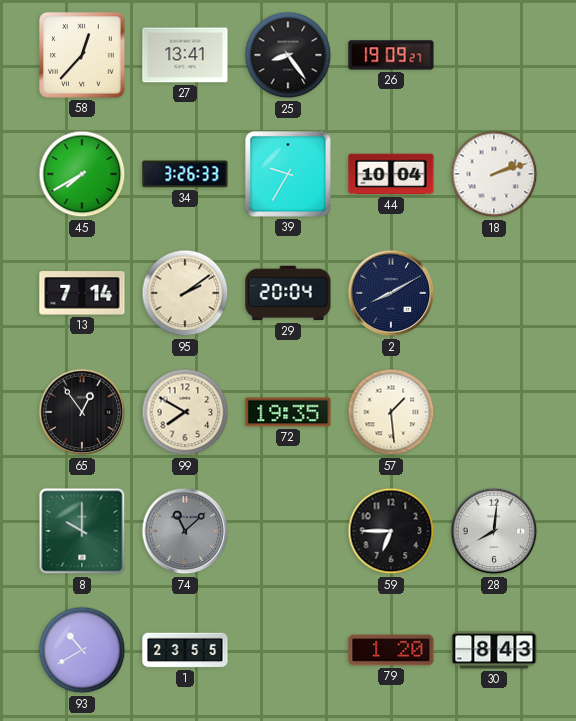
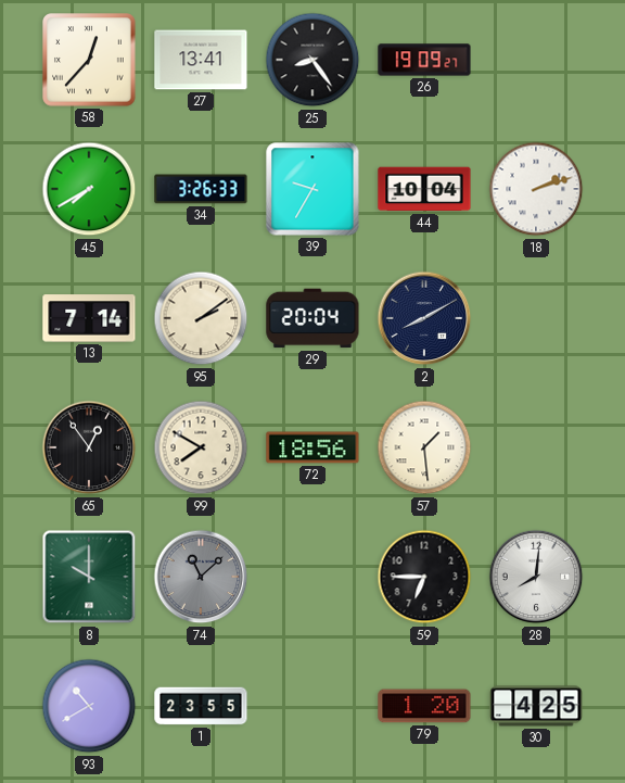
72: 19:35 -> 18:56 (312, 447)
30: 8:43 -> 4:25 (536, 706)
